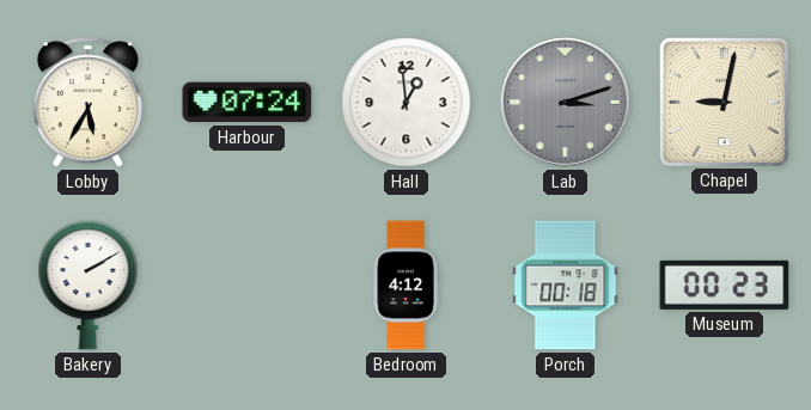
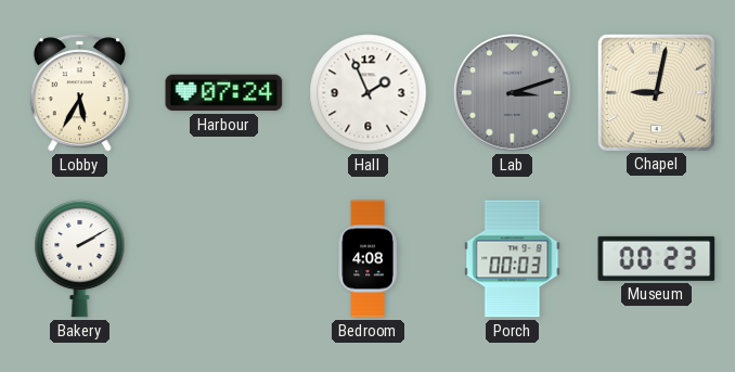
Hall: 12:59 -> 1:56 (369, 93)
Bedroom: 4:12 -> 4:08 (367, 259)
Porch: 00:18 -> 00:03 (513, 259)
